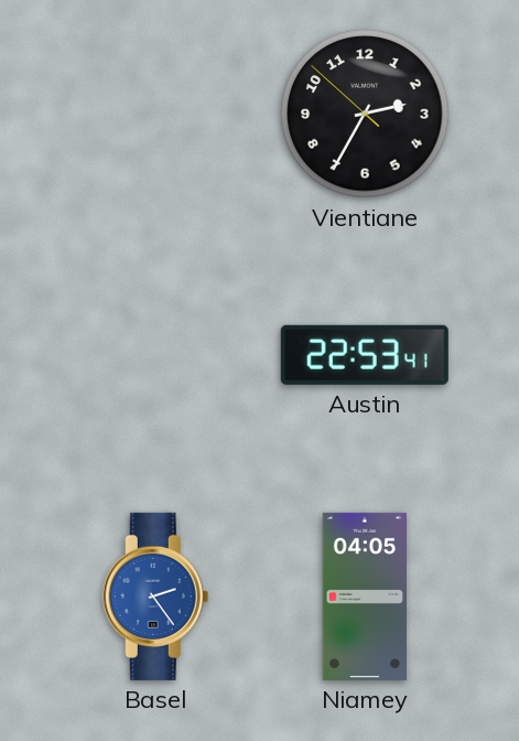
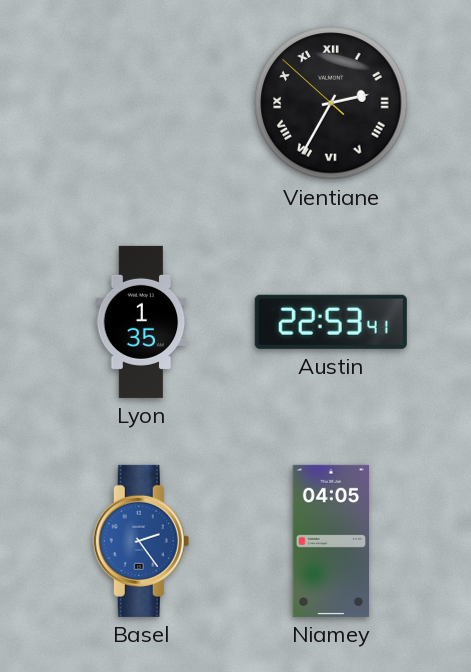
Vientiane numerals: Arabic -> Roman (331, 103)
Lyon: none -> 1:35 (141, 322)
